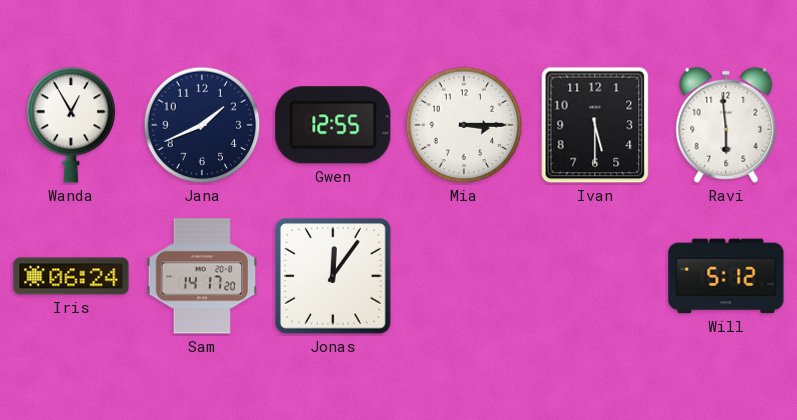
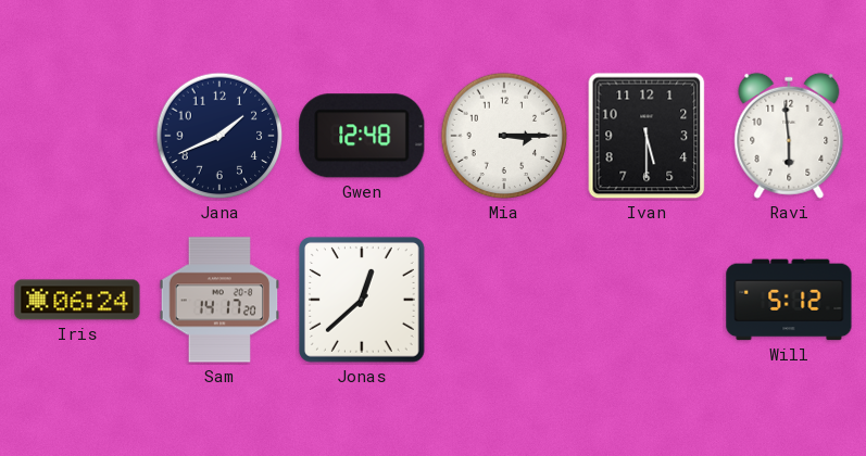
Wanda: 12:55 -> none (71, 125)
Gwen: 12:55 -> 12:48 (362, 136)
Jonas: 12:06 -> 12:38 (362, 300)
